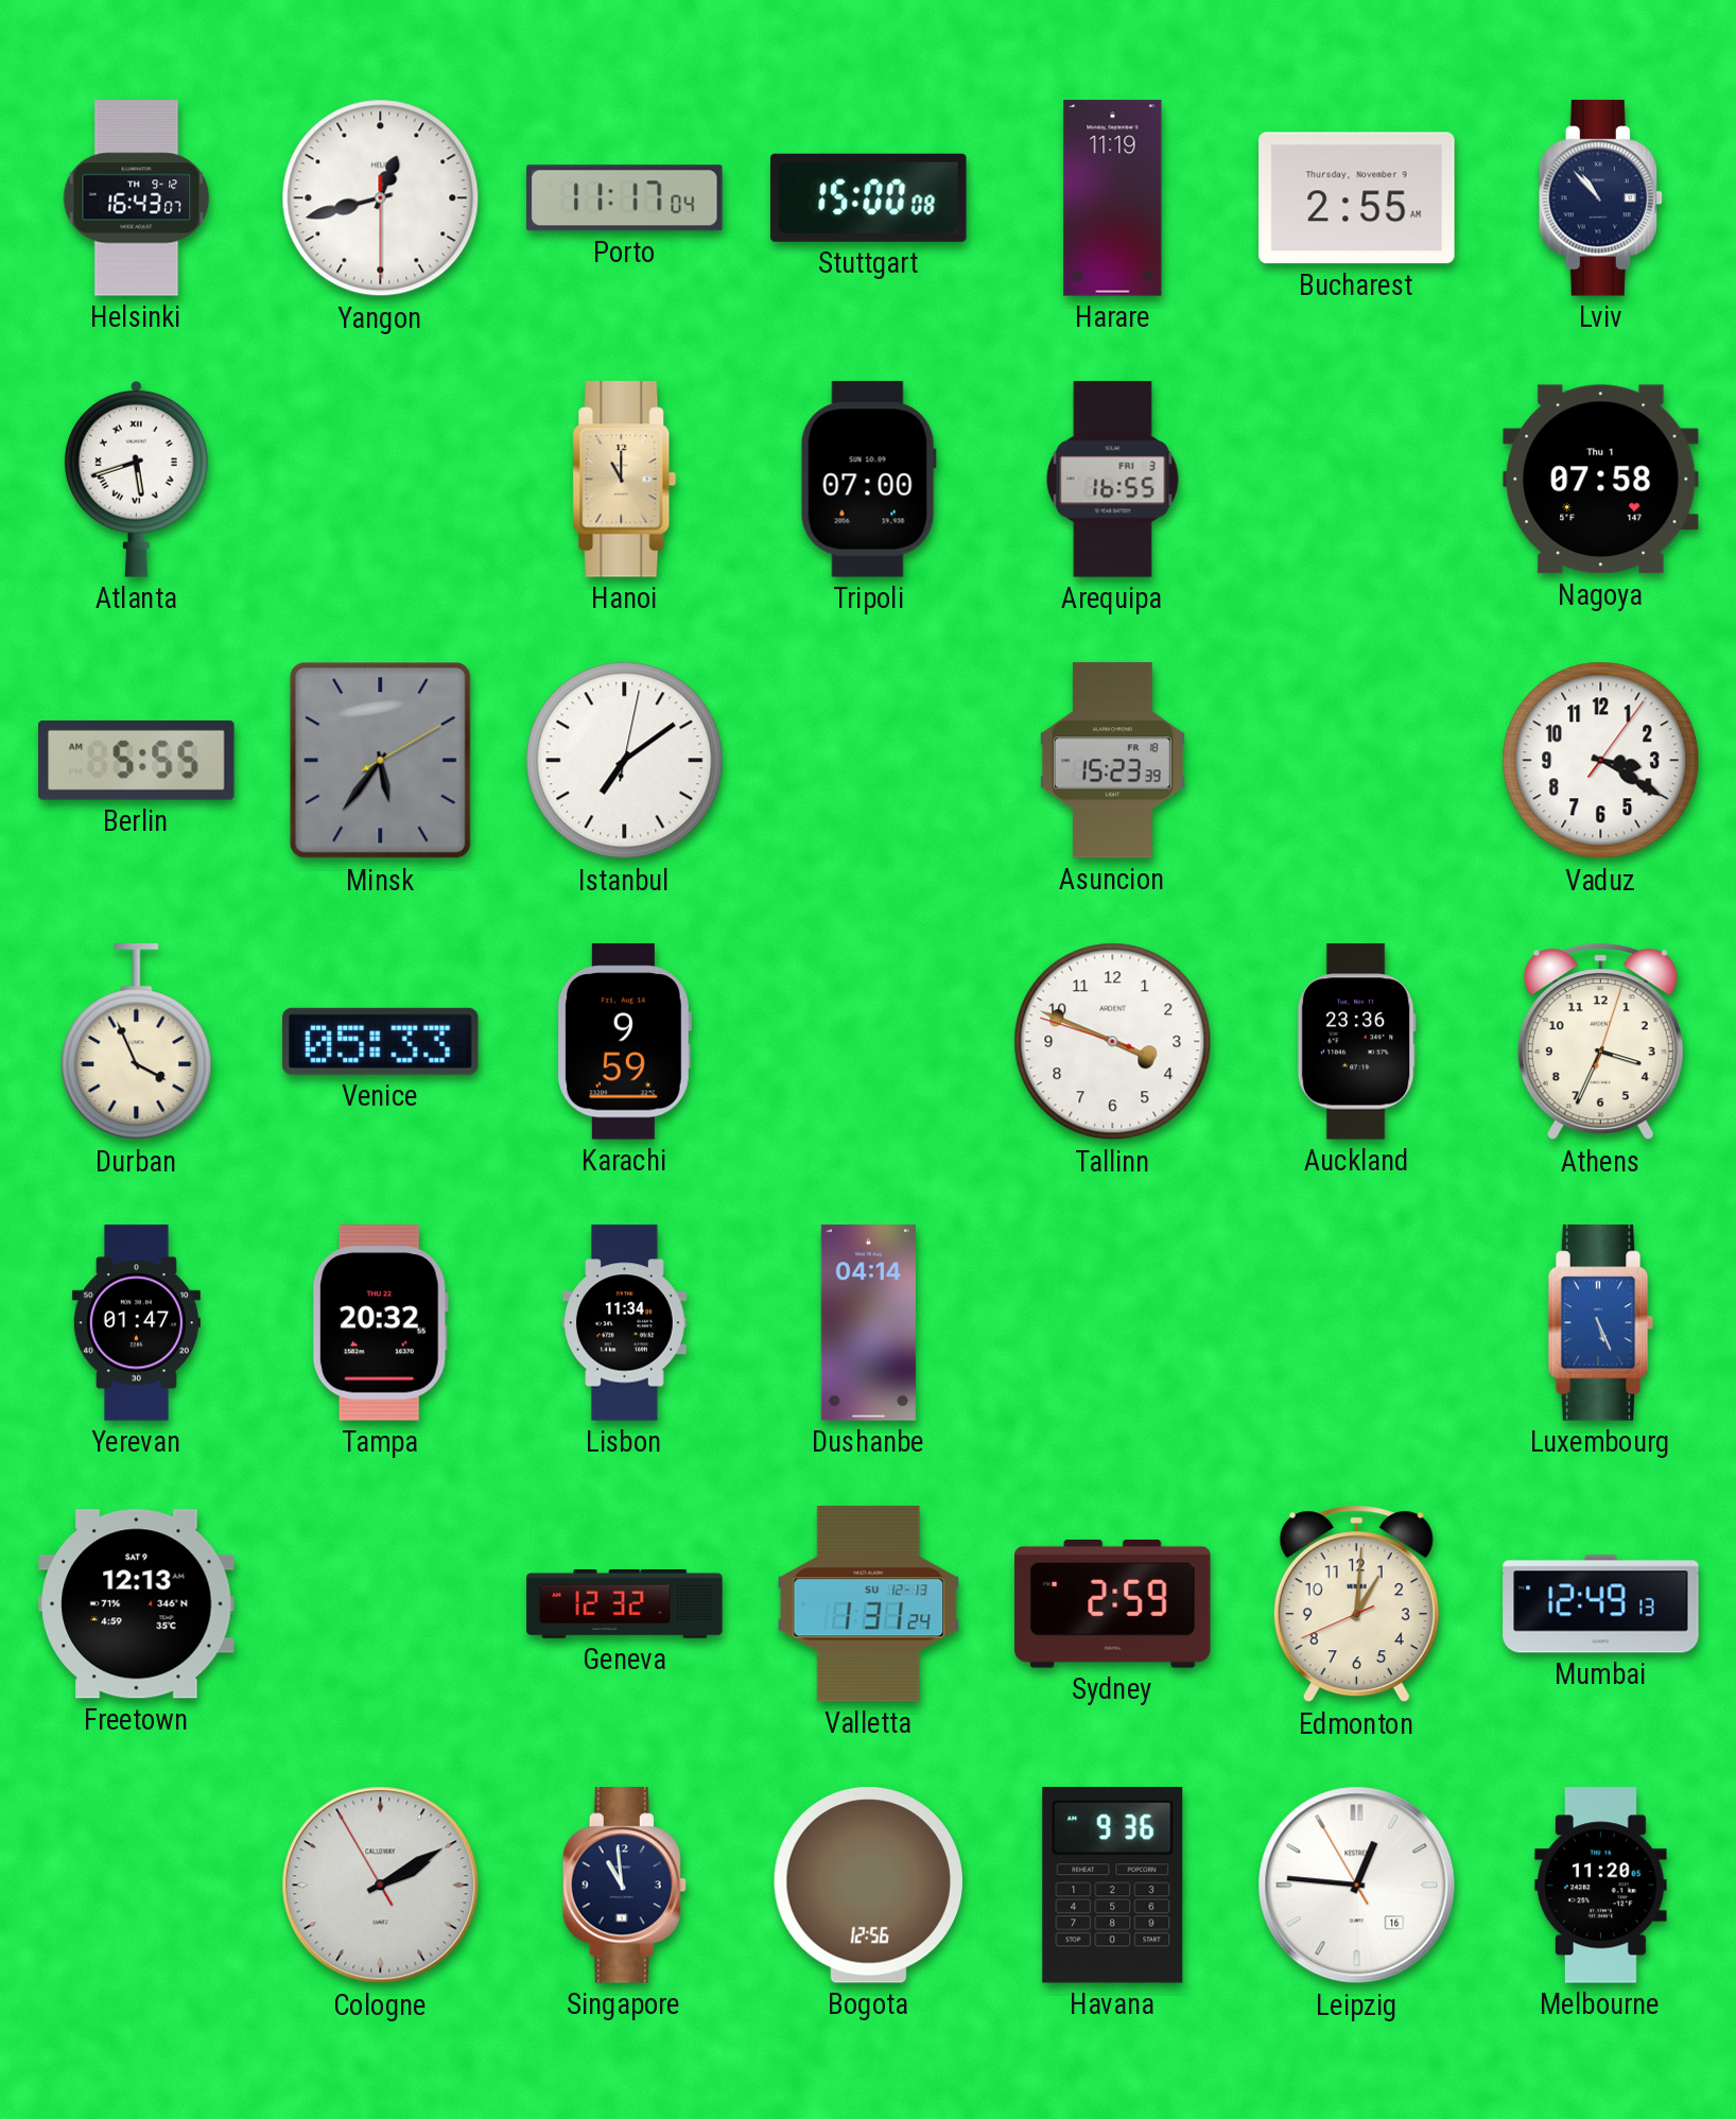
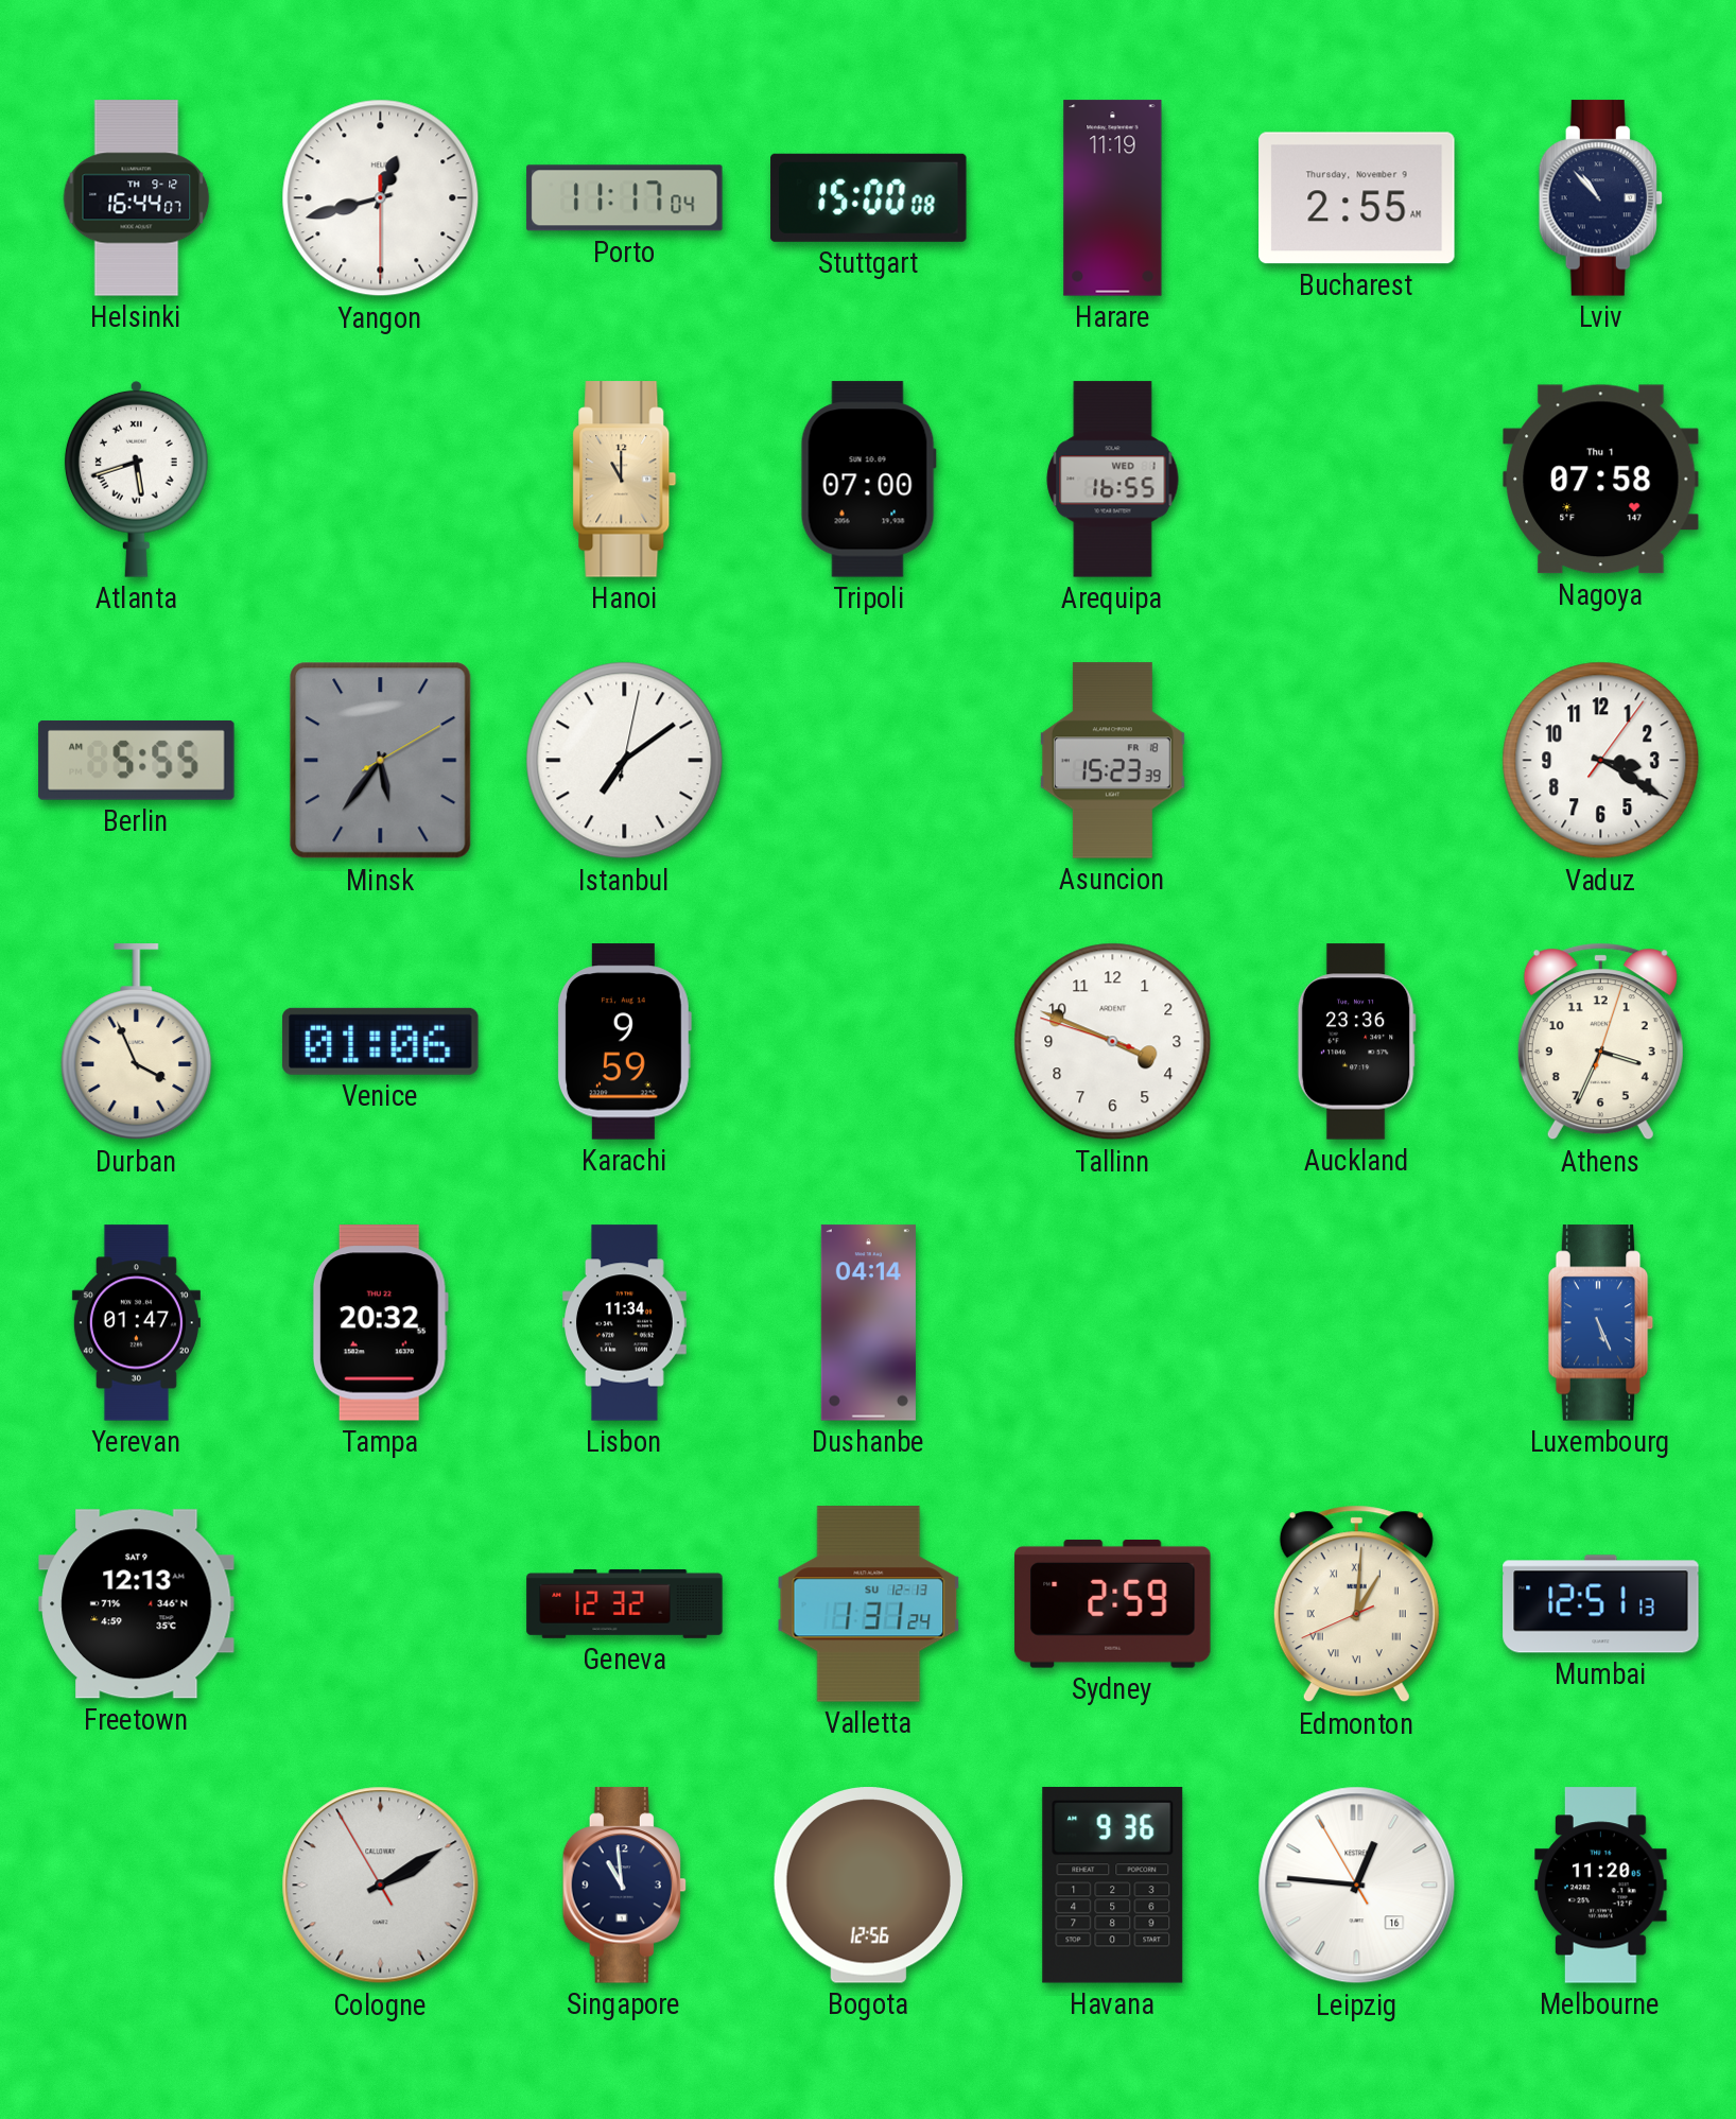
Helsinki: 16:43 -> 16:44 (137, 198)
Arequipa date: FRI 3 -> WED 1 (1113, 480)
Venice: 05:33 -> 01:06 (381, 1041)
Edmonton numerals: Arabic -> Roman (1356, 1604)
Mumbai: 12:49 -> 12:51 (1601, 1604)
